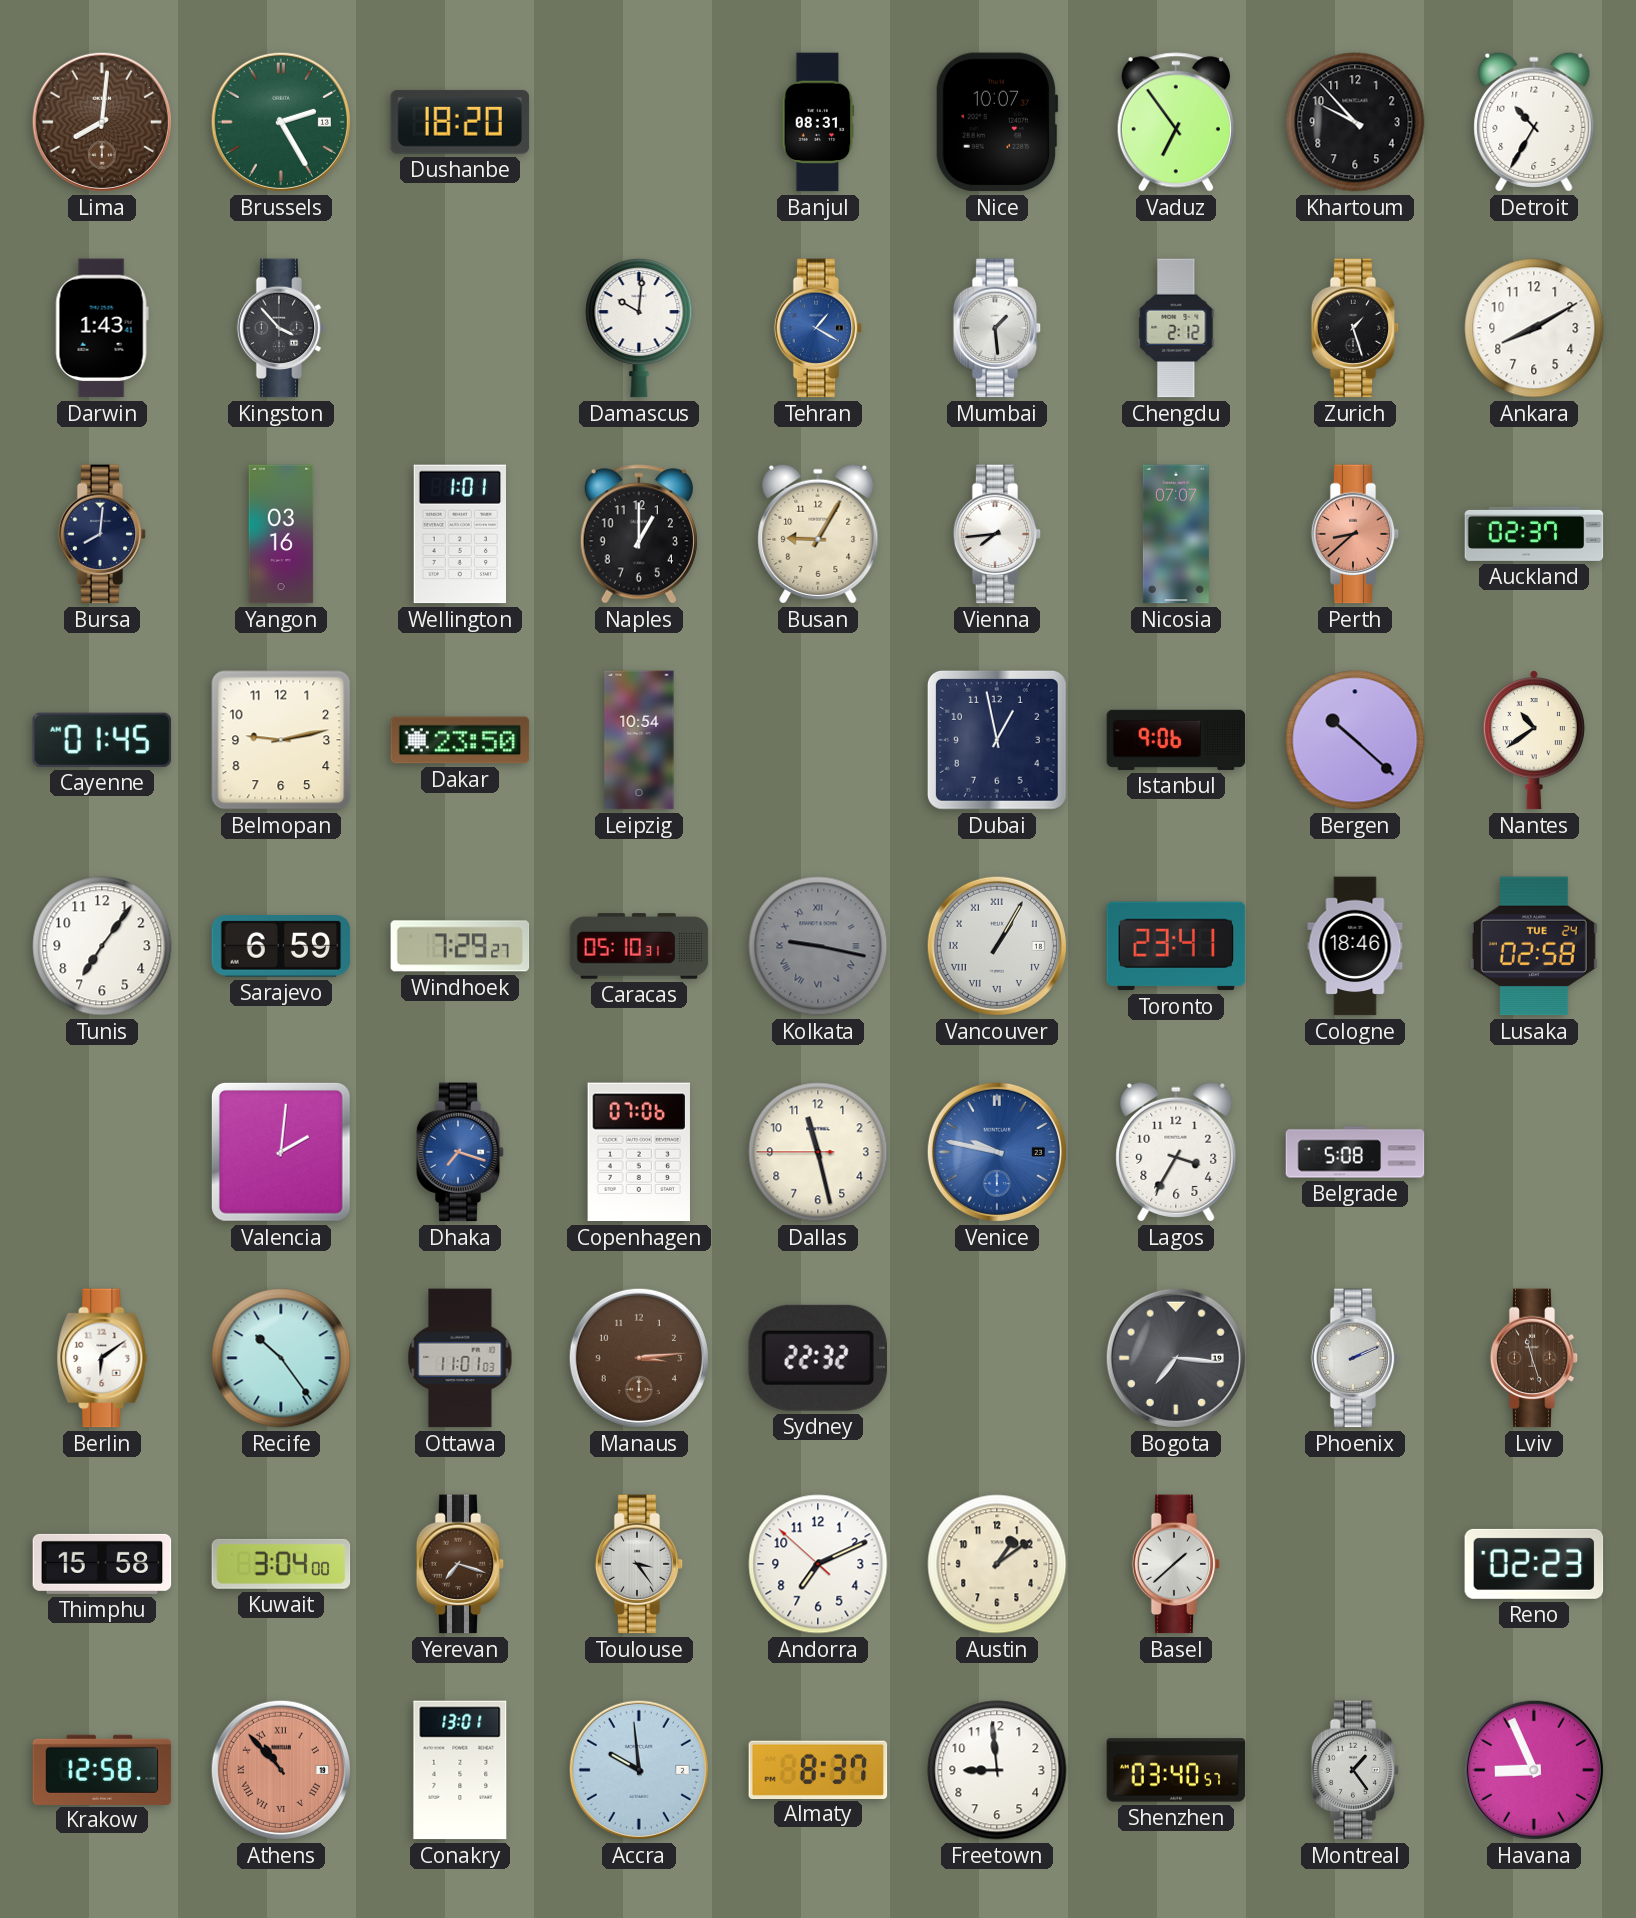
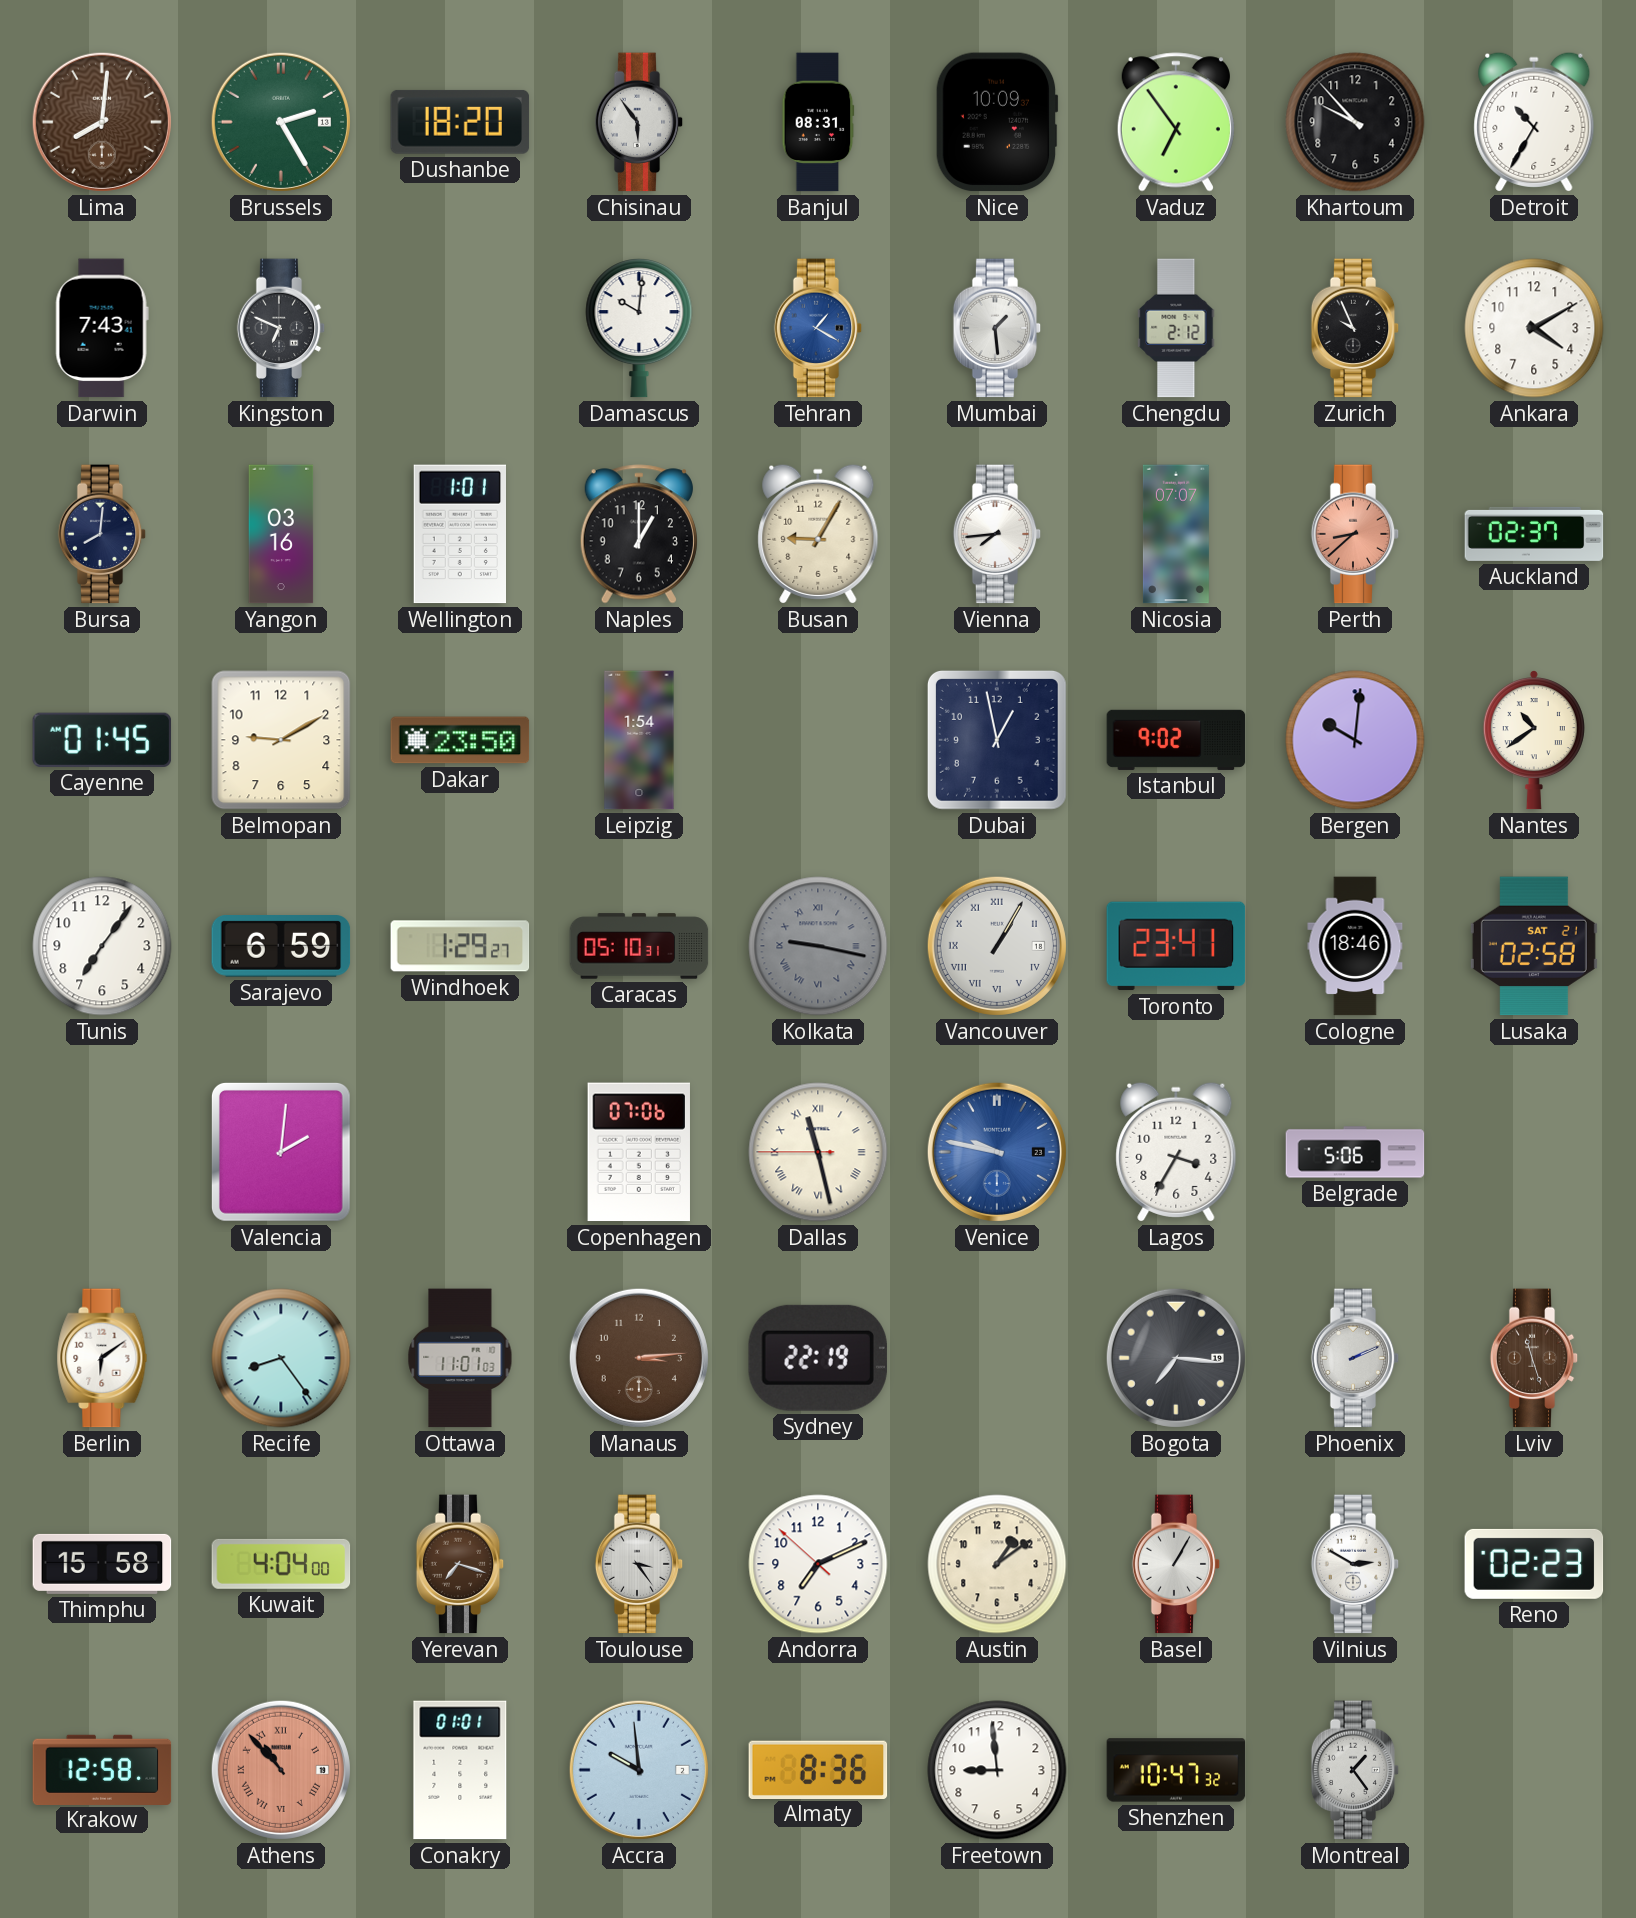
Chisinau: none -> 5:54 (639, 122)
Nice: 10:07 -> 10:09 (997, 122)
Darwin: 1:43 -> 7:43 (102, 328)
Kingston: 3:53 -> 6:49 (281, 328)
Zurich: 1:27 -> 9:56 (1355, 328)
Ankara: 8:10 -> 4:10 (1534, 328)
Belmopan: 9:13 -> 9:10 (281, 740)
Leipzig: 10:54 -> 1:54 (639, 740)
Istanbul: 9:06 -> 9:02 (1176, 740)
Bergen: 10:22 -> 10:01 (1355, 740)
Windhoek: 7:29 -> 1:29 (460, 946)
Lusaka date: TUE 24 -> SAT 21 (1534, 946)
Dhaka: 7:18 -> none (460, 1152)
Dallas numerals: Arabic -> Roman (818, 1152)
Belgrade: 5:08 -> 5:06 (1355, 1152)
Recife: 10:24 -> 8:24 (281, 1358)
Sydney: 22:32 -> 22:19 (818, 1358)
Kuwait: 3:04 -> 4:04 (281, 1564)
Basel: 1:38 -> 1:05 (1176, 1564)
Vilnius: none -> 2:50 (1355, 1564)
Conakry: 13:01 -> 01:01 (460, 1770)
Almaty: 8:37 -> 8:36 (818, 1769)
Shenzhen: 03:40 -> 10:47 (1176, 1770)
Havana: 8:56 -> none (1534, 1770)
